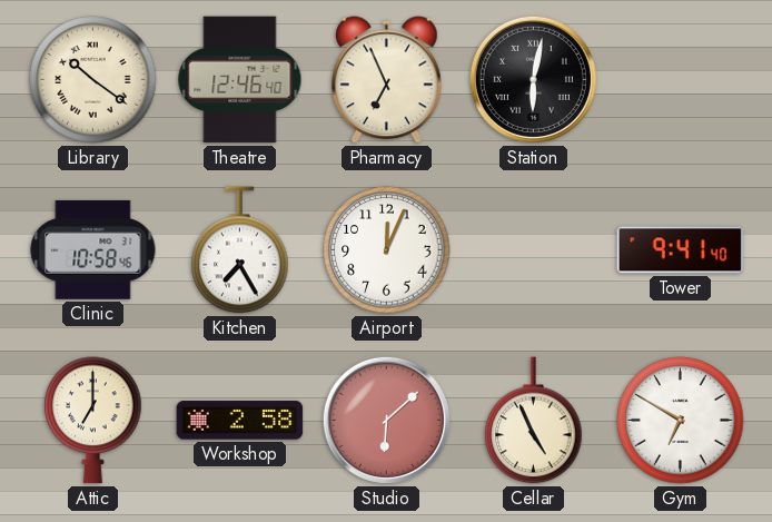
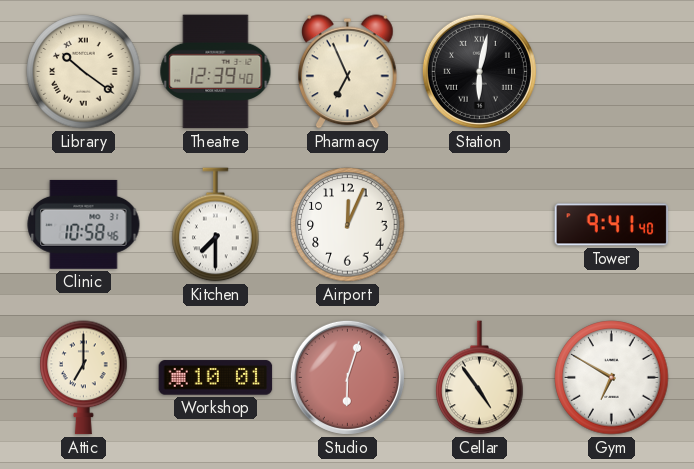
Theatre: 12:46 -> 12:39 (216, 72)
Kitchen: 7:25 -> 7:30 (216, 225)
Workshop: 2:58 -> 10:01 (216, 378)
Studio: 6:08 -> 6:03 (347, 377)
Cellar: 4:56 -> 4:54 (480, 378)
